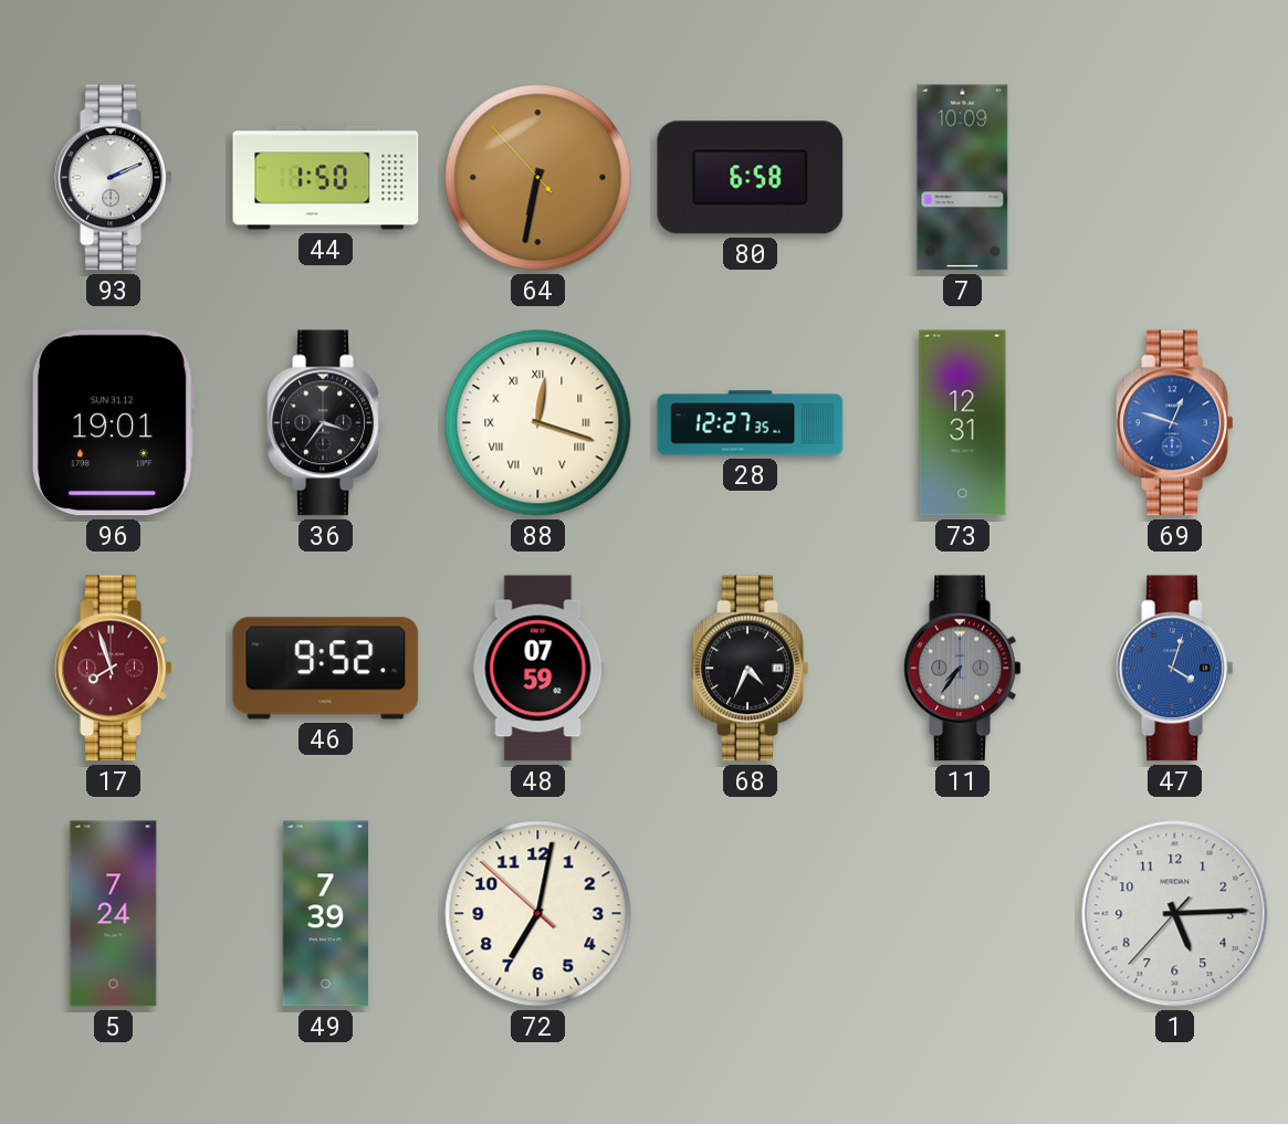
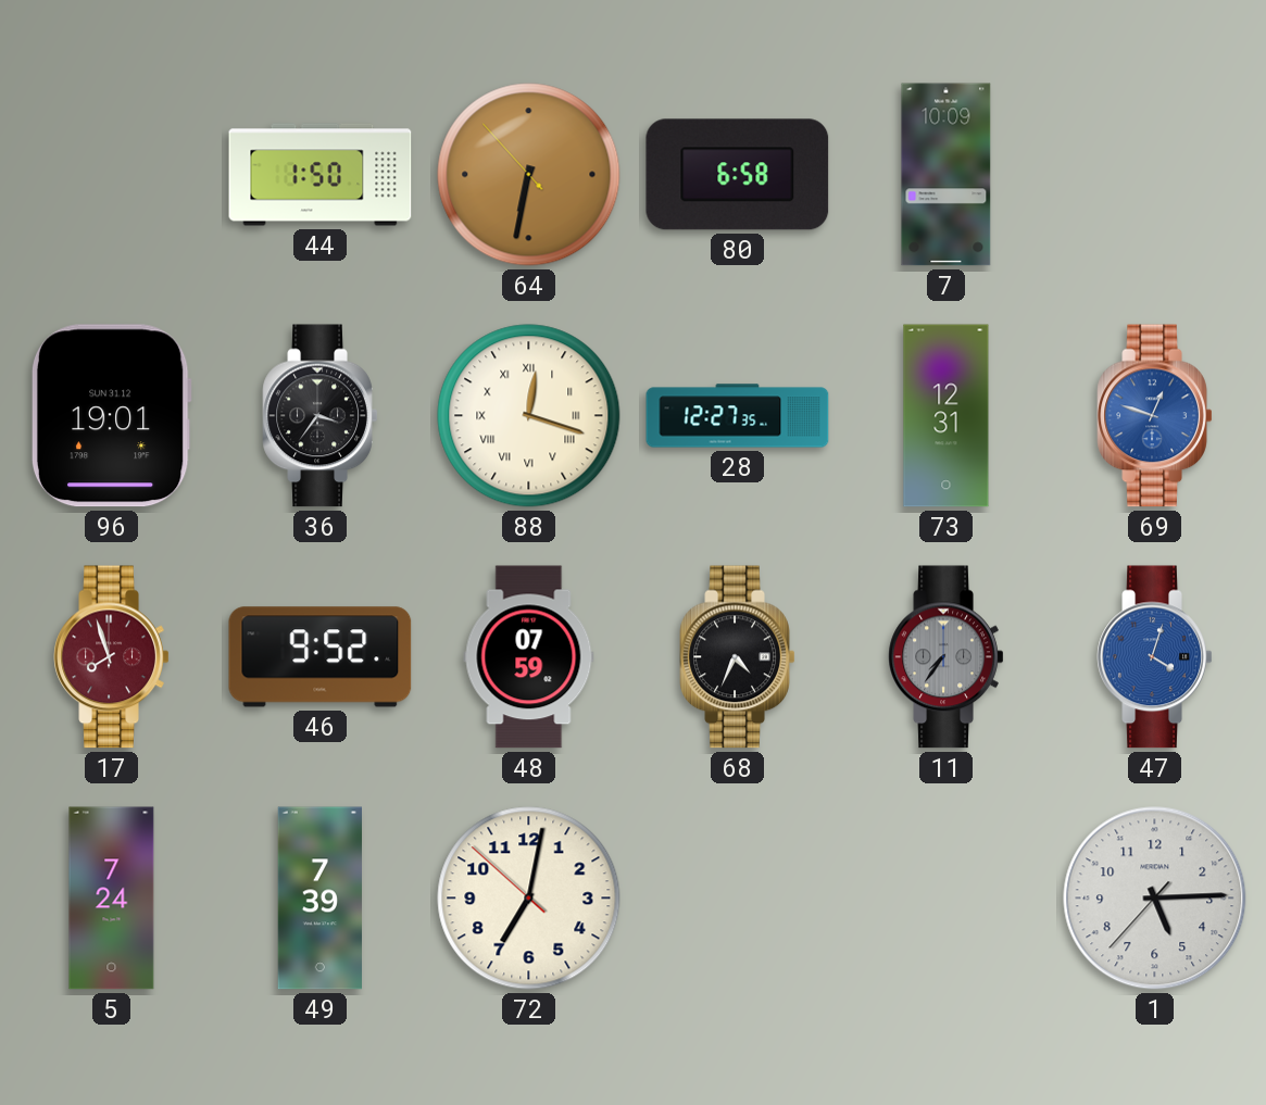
93: 2:11 -> none (114, 178)
